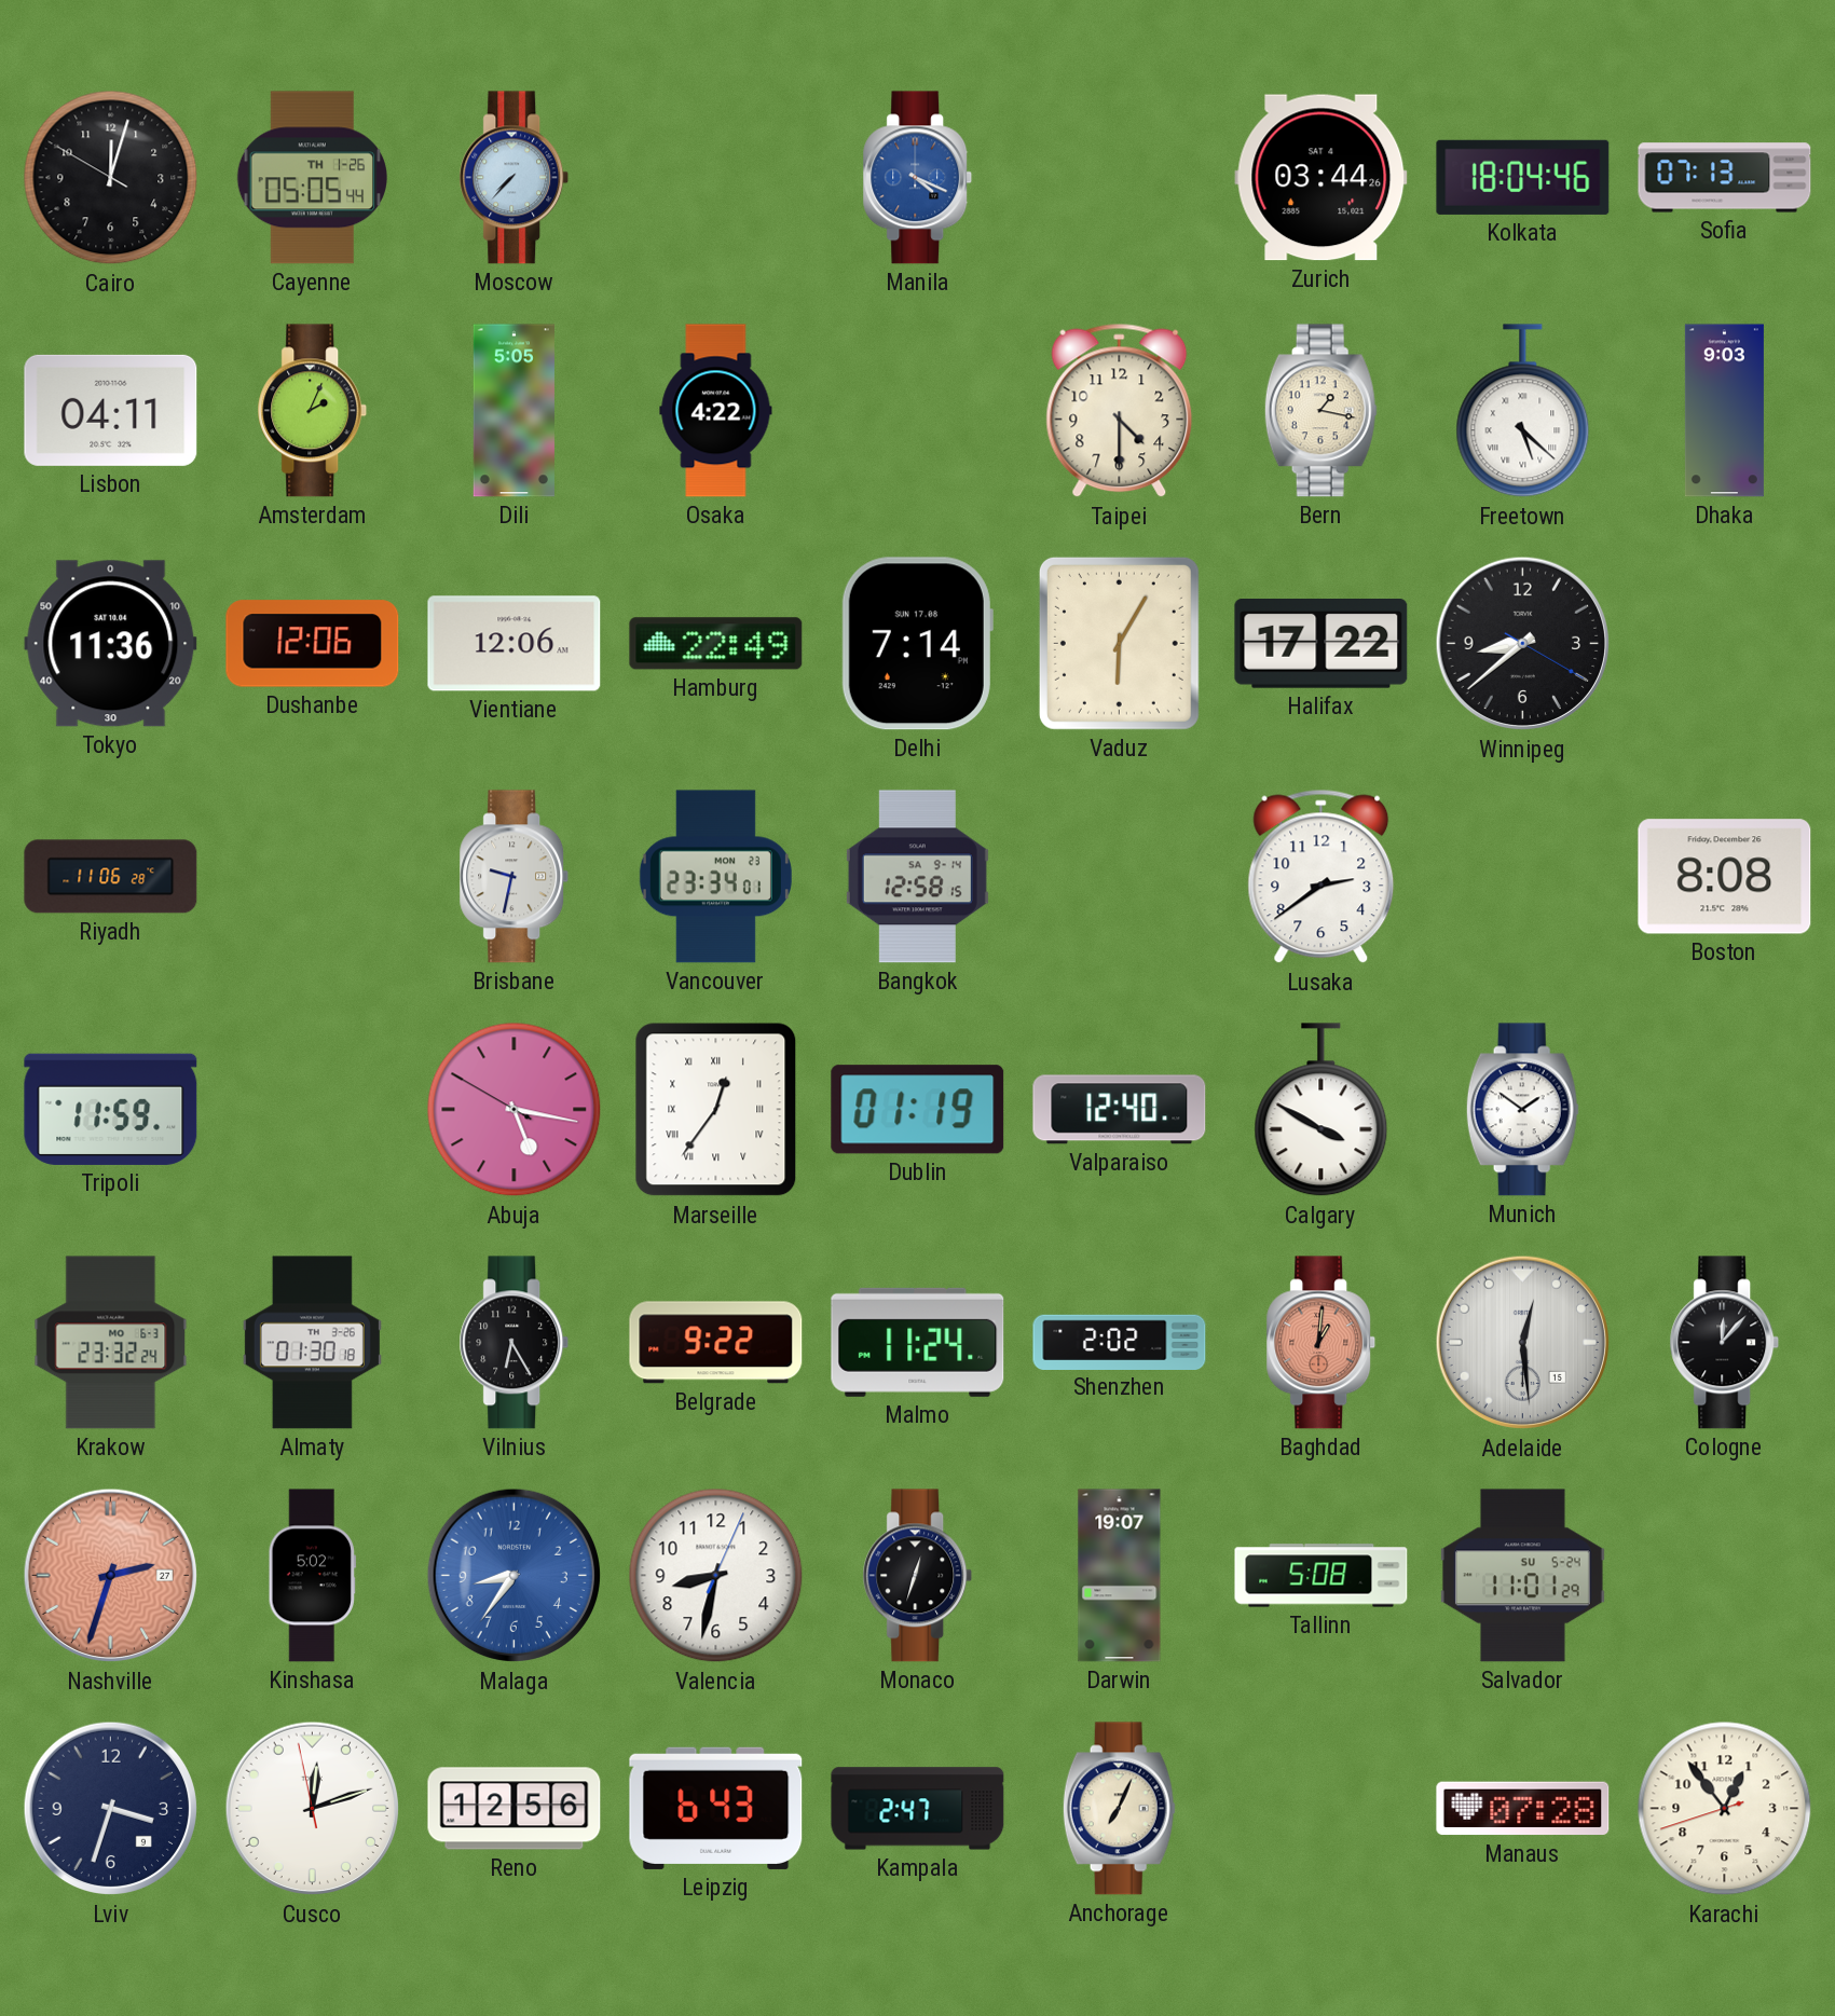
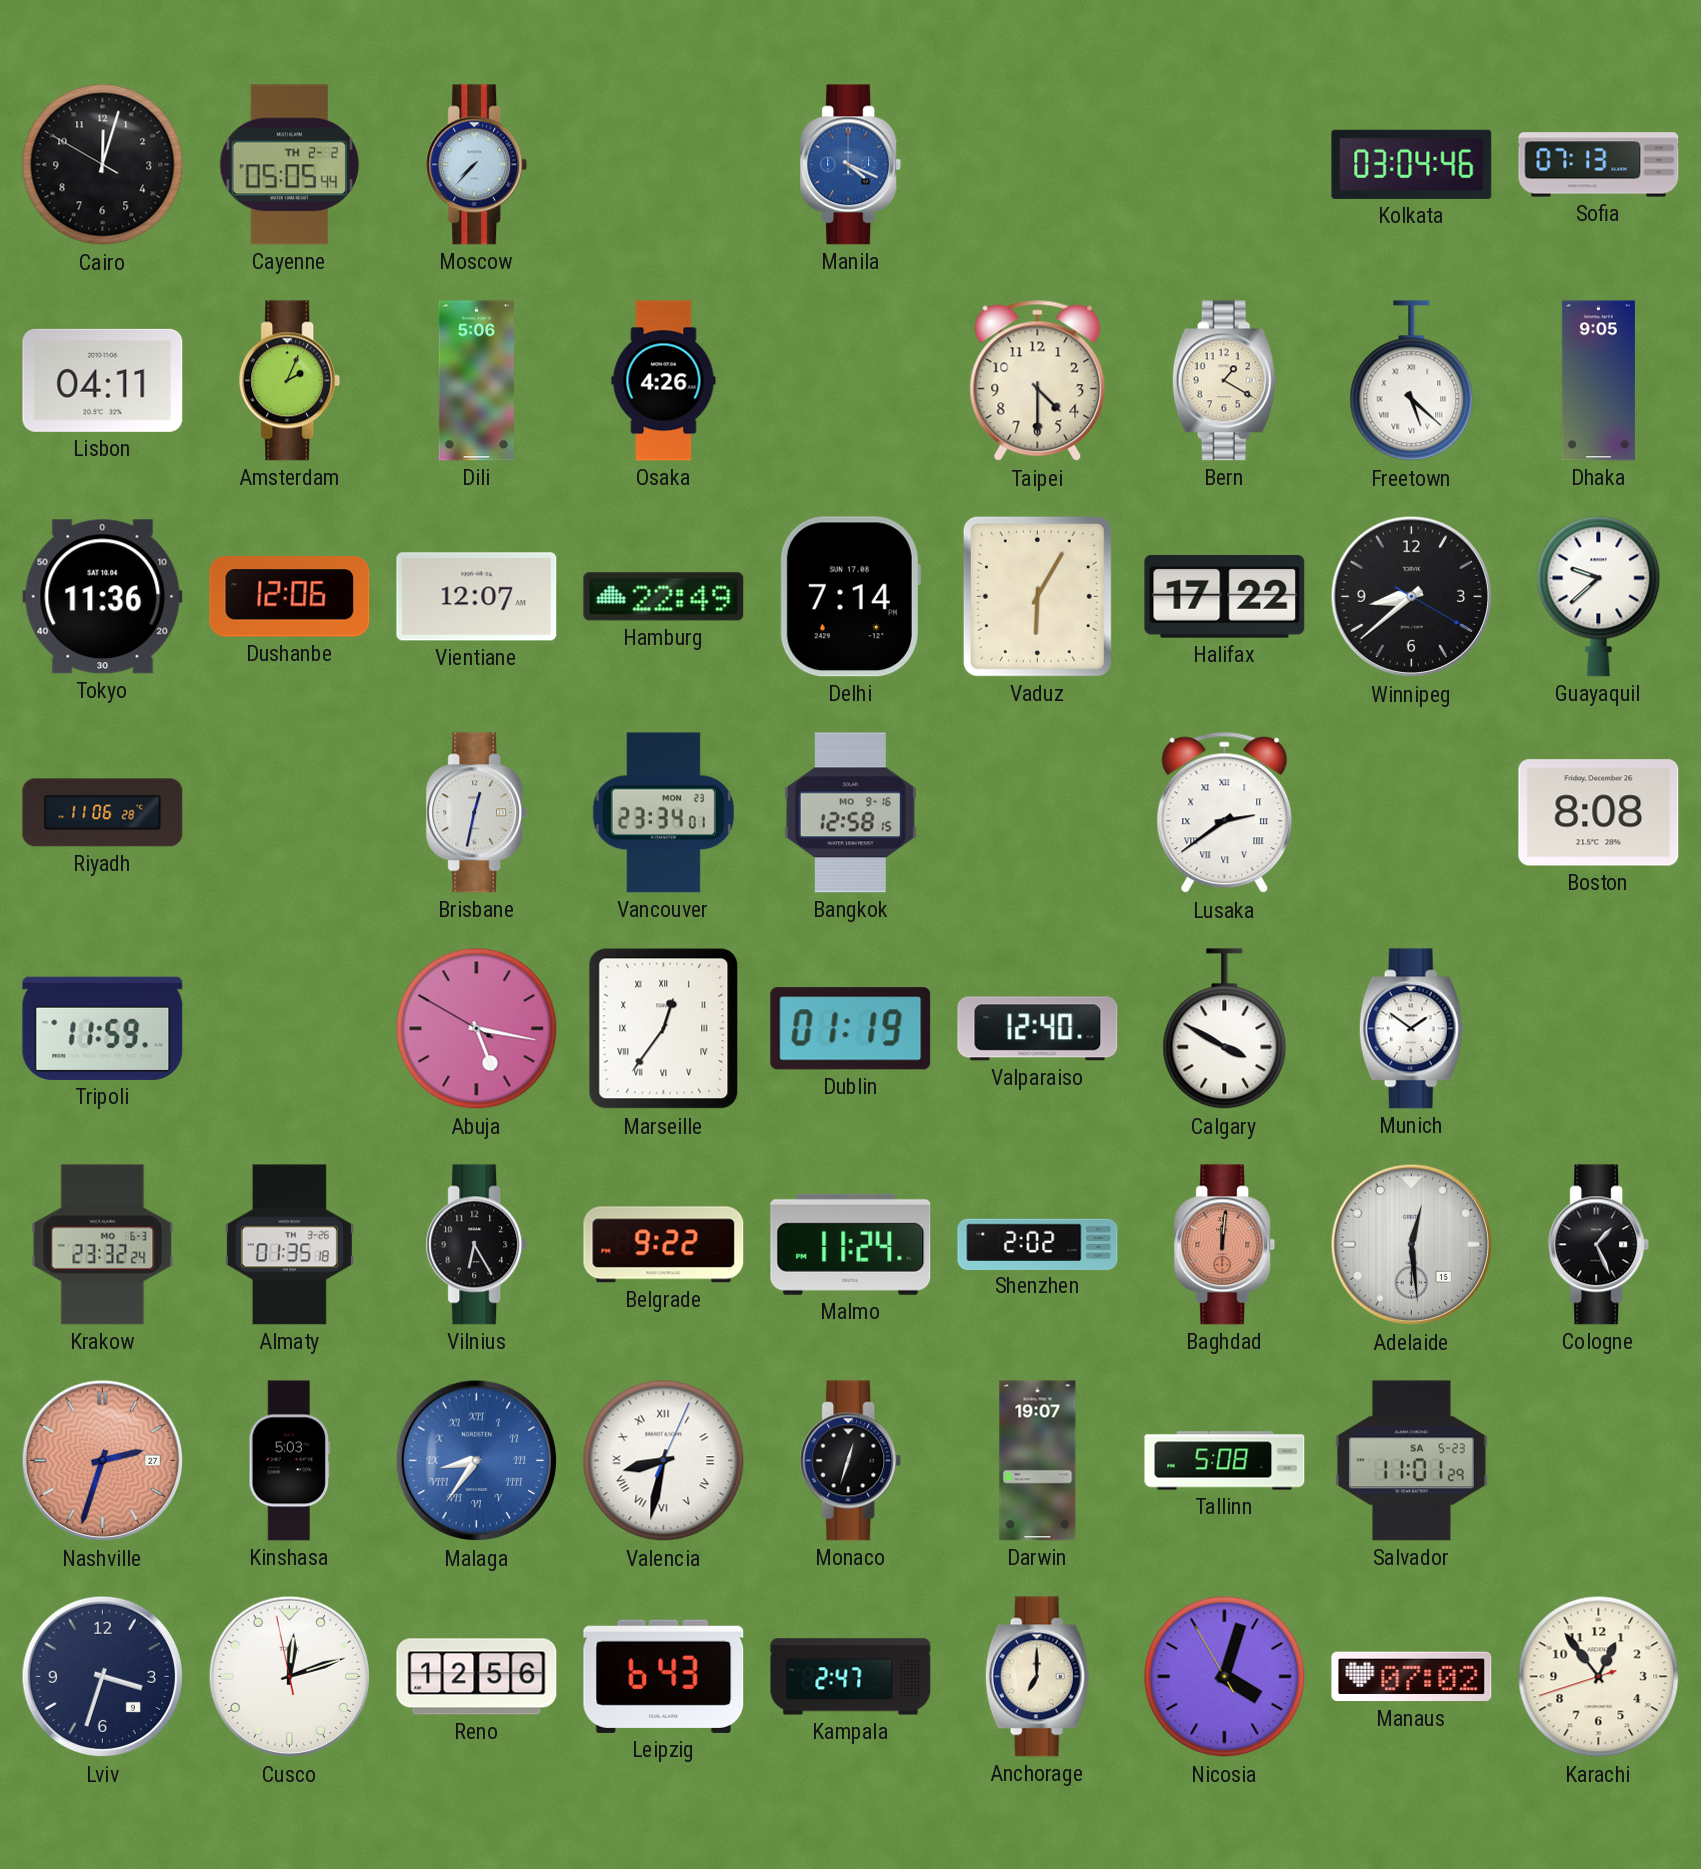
Cayenne date: TH 1-26 -> TH 2-2 (290, 165)
Zurich: 03:44 -> none (1322, 178)
Kolkata: 18:04 -> 03:04 (1412, 164)
Dili: 5:05 -> 5:06 (476, 381)
Osaka: 4:22 -> 4:26 (664, 381)
Bern: 1:17 -> 1:20 (1224, 381)
Dhaka: 9:03 -> 9:05 (1598, 381)
Vientiane: 12:06 -> 12:07 (477, 597)
Guayaquil: none -> 9:38 (1599, 596)
Brisbane: 9:32 -> 12:32 (477, 813)
Bangkok date: SA 9-14 -> MO 9-16 (850, 813)
Lusaka numerals: Arabic -> Roman (1225, 813)
Almaty: 01:30 -> 01:35 (289, 1245)
Baghdad: 1:01 -> 12:01 (1225, 1245)
Cologne: 12:07 -> 1:26 (1599, 1245)
Kinshasa: 5:02 -> 5:03 (289, 1461)
Malaga numerals: Arabic -> Roman (477, 1461)
Valencia numerals: Arabic -> Roman (664, 1461)
Salvador date: SU 5-24 -> SA 5-23 (1411, 1461)
Anchorage: 7:04 -> 7:00 (1037, 1677)
Nicosia: none -> 4:02 (1225, 1677)
Manaus: 07:28 -> 07:02 (1412, 1677)
